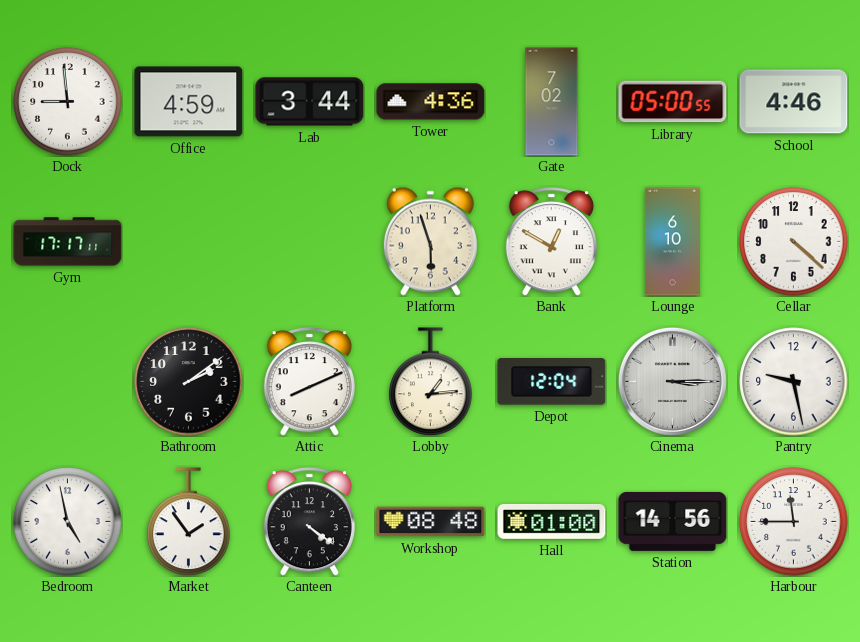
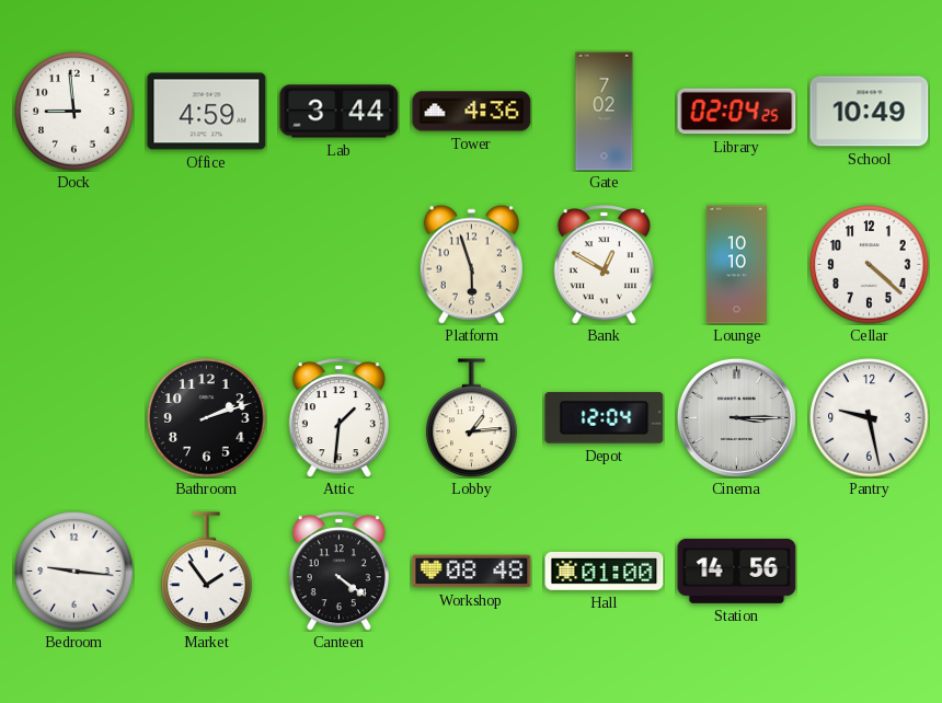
Library: 05:00 -> 02:04 (737, 112)
School: 4:46 -> 10:49 (870, 112)
Gym: 17:17 -> none (68, 242)
Lounge: 6:10 -> 10:10 (736, 265)
Bathroom: 2:09 -> 2:12 (207, 418)
Attic: 8:11 -> 1:31 (338, 418)
Bedroom: 4:58 -> 9:16 (74, 572)
Harbour: 11:45 -> none (794, 522)
